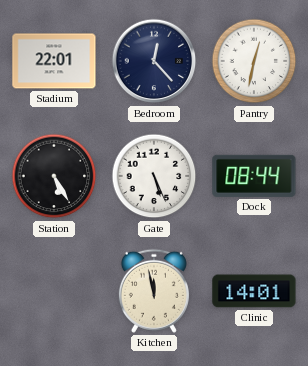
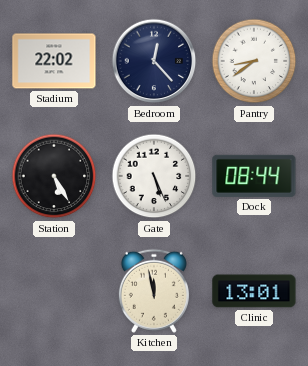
Stadium: 22:01 -> 22:02 (54, 61)
Pantry: 12:32 -> 8:39 (254, 61)
Clinic: 14:01 -> 13:01 (254, 291)
